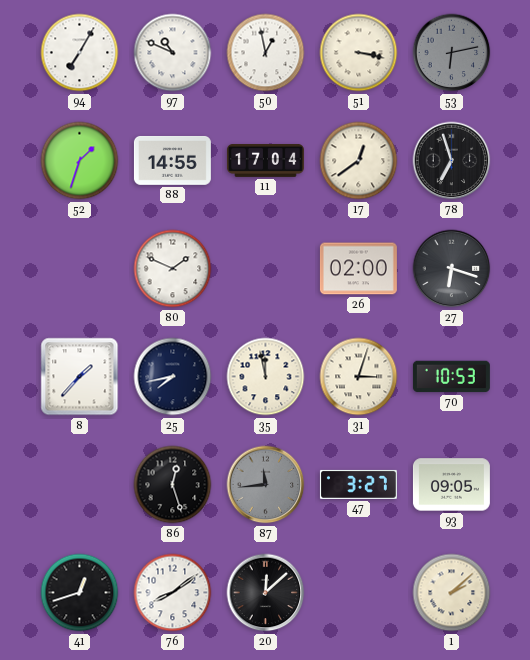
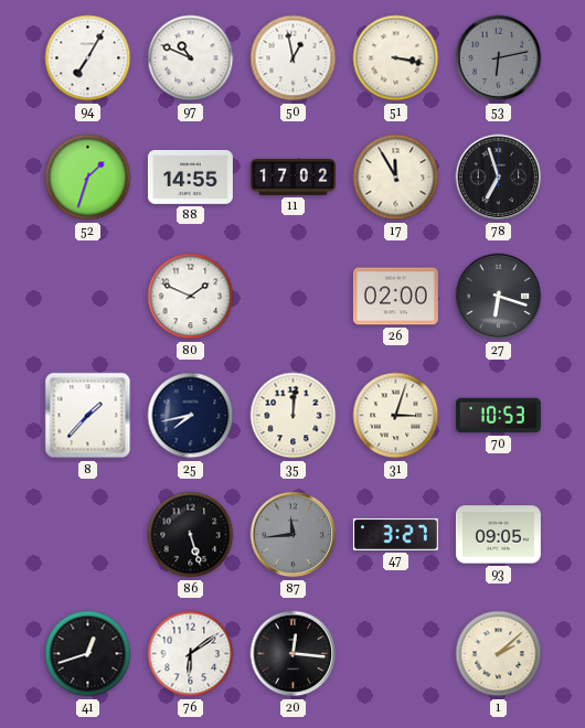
11: 17:04 -> 17:02 (292, 178)
17: 12:39 -> 11:55 (396, 178)
35: 11:58 -> 12:01 (294, 416)
86: 12:27 -> 5:27 (191, 535)
76: 8:09 -> 6:09 (191, 654)
20: 12:08 -> 12:16 (294, 654)
